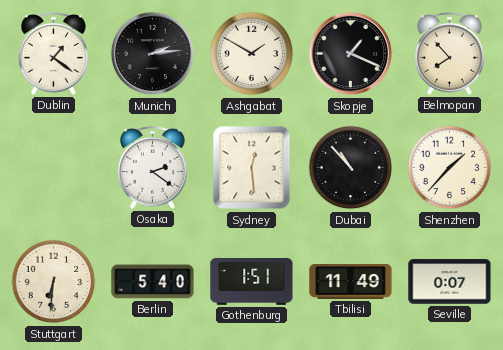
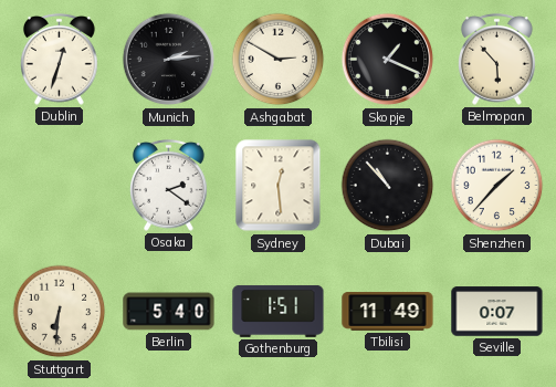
Dublin: 1:21 -> 12:33 (59, 59)
Ashgabat: 1:50 -> 2:50 (279, 60)
Belmopan: 7:53 -> 5:53 (496, 59)
